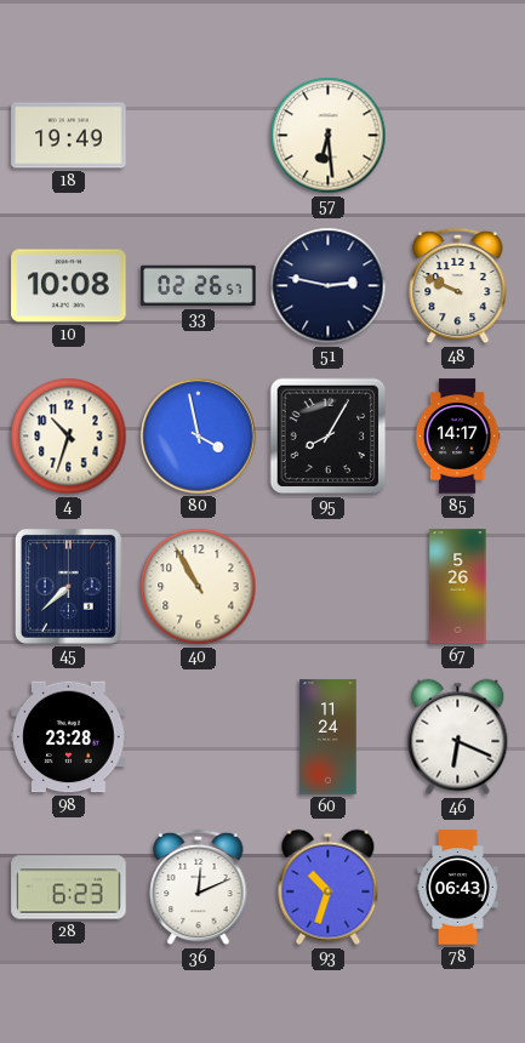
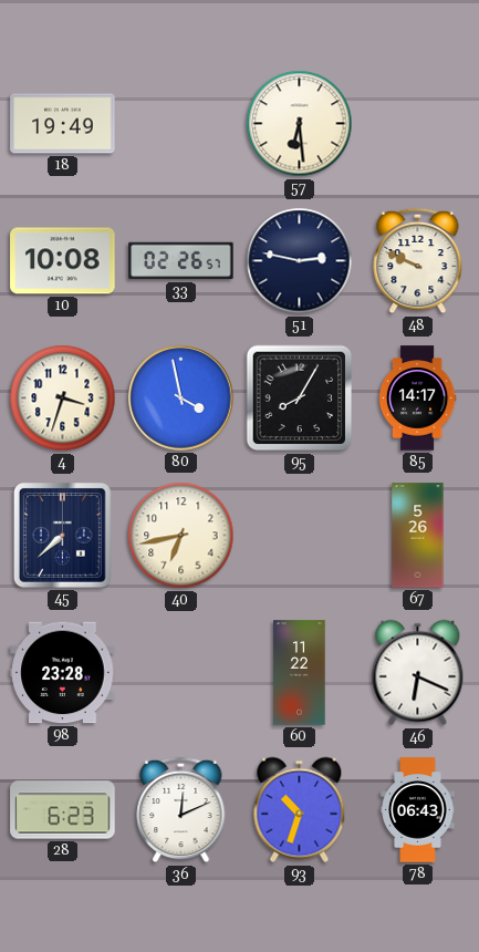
4: 10:33 -> 3:33 (63, 399)
40: 10:55 -> 6:43 (181, 536)
60: 11:24 -> 11:22 (300, 673)
